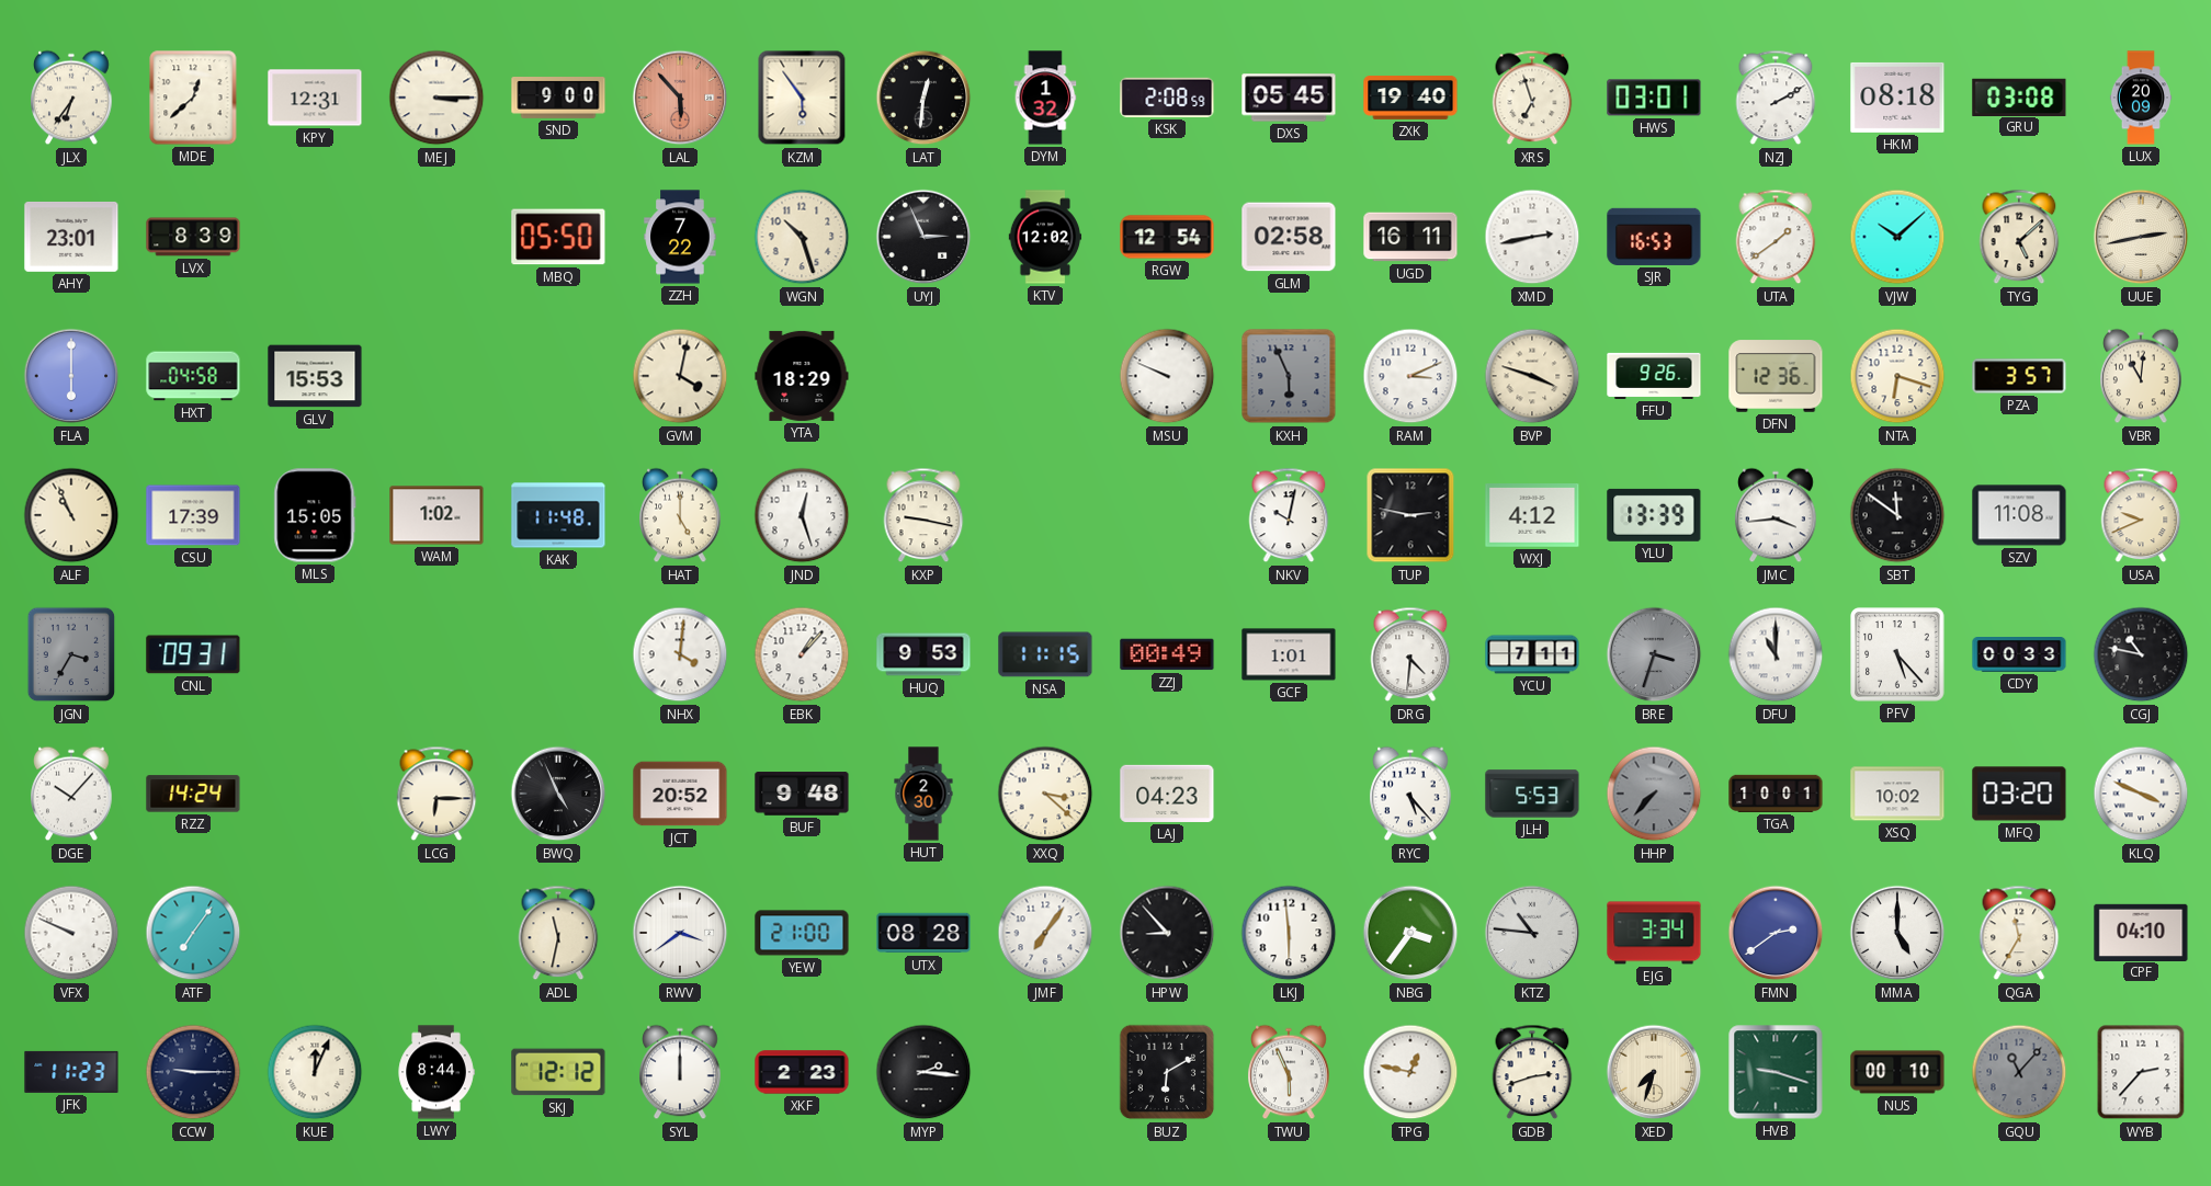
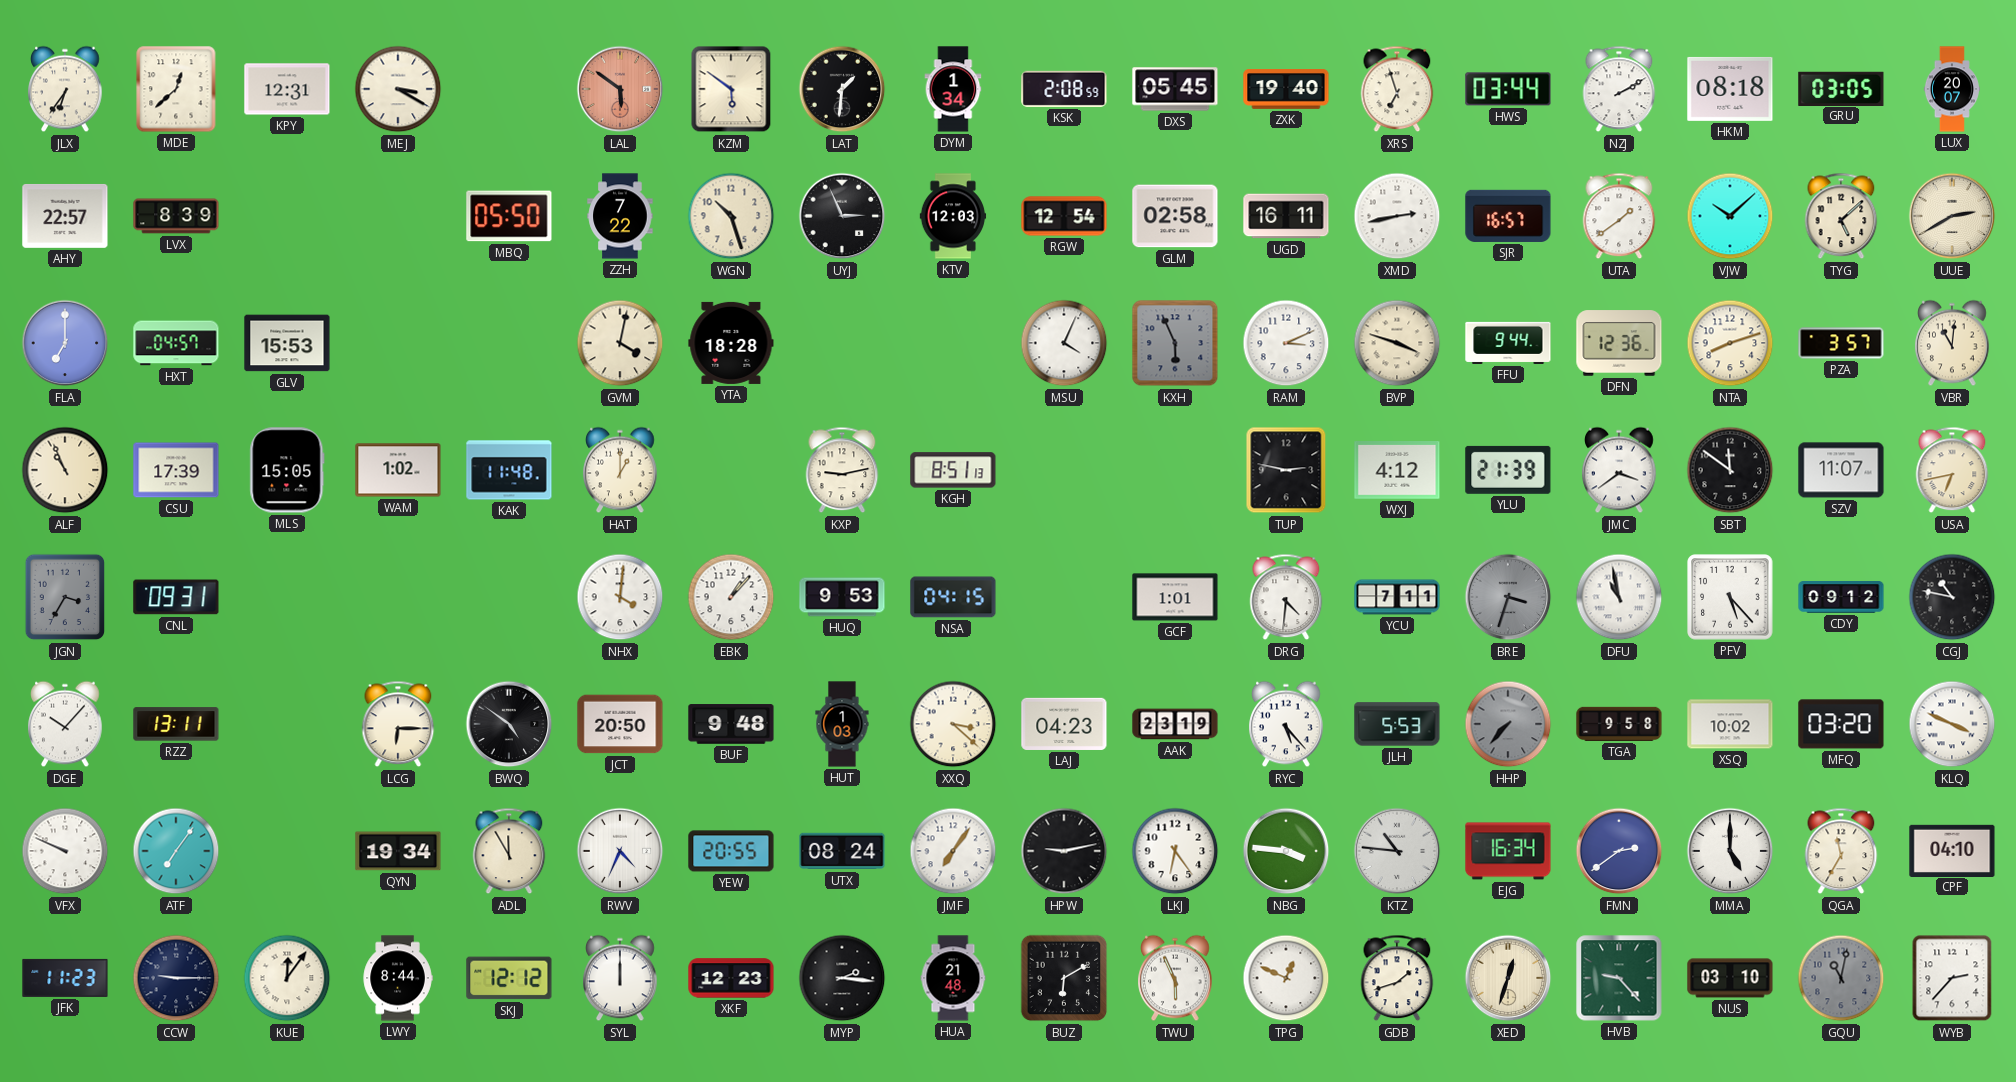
MEJ: 3:15 -> 3:20 (398, 89)
SND: 9:00 -> none (558, 99)
LAL: 5:53 -> 5:51 (620, 89)
KZM: 5:54 -> 5:51 (731, 89)
LAT: 12:31 -> 1:31 (842, 89)
DYM: 1:32 -> 1:34 (953, 89)
HWS: 03:01 -> 03:44 (1508, 89)
GRU: 03:08 -> 03:05 (1841, 88)
LUX: 20:09 -> 20:07 (1952, 89)
AHY: 23:01 -> 22:57 (65, 216)
KTV: 12:02 -> 12:03 (953, 216)
SJR: 16:53 -> 16:57 (1508, 216)
UUE: 2:43 -> 2:40 (1952, 216)
FLA: 6:00 -> 7:00 (65, 343)
HXT: 04:58 -> 04:57 (176, 343)
YTA: 18:29 -> 18:28 (731, 343)
MSU: 9:49 -> 4:04 (1064, 343)
FFU: 9:26 -> 9:44 (1508, 343)
NTA: 6:18 -> 8:12 (1730, 343)
HAT: 5:00 -> 1:00 (620, 470)
JND: 12:27 -> none (802, 515)
KXP: 9:17 -> 9:13 (842, 470)
KGH: none -> 8:51 (953, 470)
NKV: 10:02 -> none (1289, 515)
YLU: 13:39 -> 21:39 (1508, 470)
JMC: 3:44 -> 3:39 (1619, 470)
SZV: 11:08 -> 11:07 (1841, 470)
USA: 9:41 -> 6:43 (1952, 470)
NSA: 11:15 -> 04:15 (953, 597)
ZZJ: 00:49 -> none (1167, 654)
DFU: 11:00 -> 10:58 (1619, 597)
CDY: 00:33 -> 09:12 (1841, 598)
RZZ: 14:24 -> 13:11 (176, 724)
BWQ: 4:56 -> 4:51 (509, 724)
JCT: 20:52 -> 20:50 (620, 724)
HUT: 2:30 -> 1:03 (842, 724)
AAK: none -> 23:19 (1175, 724)
TGA: 10:01 -> 9:58 (1619, 724)
QYN: none -> 19:34 (398, 851)
ADL: 11:32 -> 11:55 (509, 851)
RWV: 3:39 -> 4:34 (620, 851)
YEW: 21:00 -> 20:55 (731, 851)
UTX: 08:28 -> 08:24 (842, 851)
HPW: 8:53 -> 9:13 (1064, 851)
LKJ: 5:59 -> 6:24 (1175, 851)
NBG: 3:36 -> 3:46 (1286, 851)
EJG: 3:34 -> 16:34 (1508, 851)
KUE: 12:04 -> 12:06 (287, 978)
XKF: 2:23 -> 12:23 (731, 978)
HUA: none -> 21:48 (953, 978)
TPG: 12:47 -> 12:49 (1286, 978)
GDB: 2:42 -> 1:42 (1397, 978)
XED: 7:33 -> 12:33 (1508, 978)
HVB: 9:18 -> 9:23 (1619, 978)
NUS: 00:10 -> 03:10 (1730, 978)
GQU: 11:07 -> 11:02 (1841, 978)
